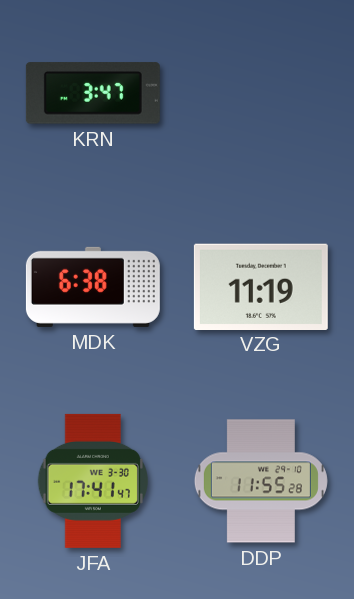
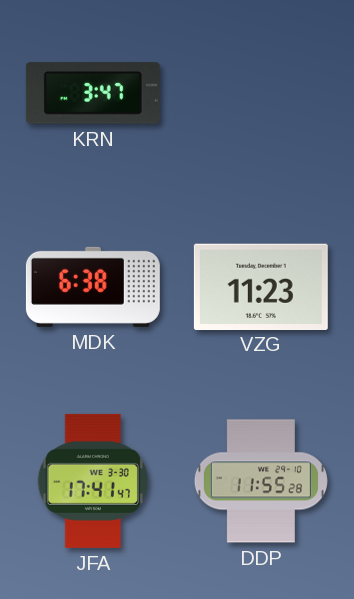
VZG: 11:19 -> 11:23 (261, 286)
